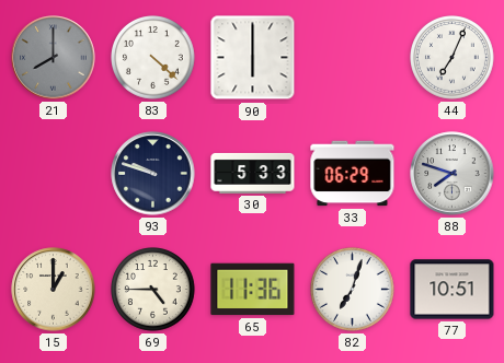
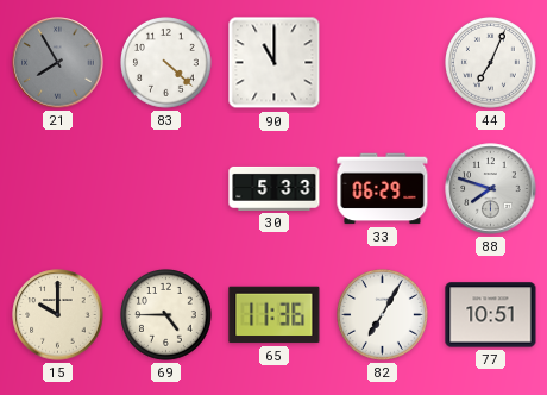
21: 8:00 -> 7:55 (58, 63)
90: 6:00 -> 11:00 (275, 63)
93: 9:48 -> none (153, 174)
15: 1:00 -> 10:00 (58, 315)
82: 7:03 -> 7:05 (383, 315)
